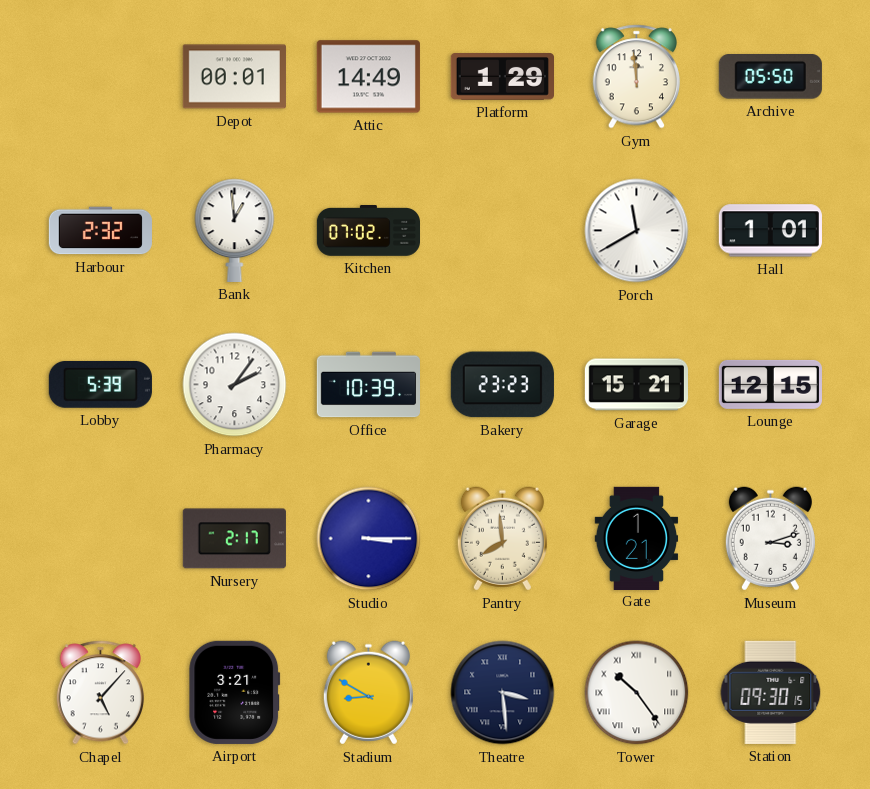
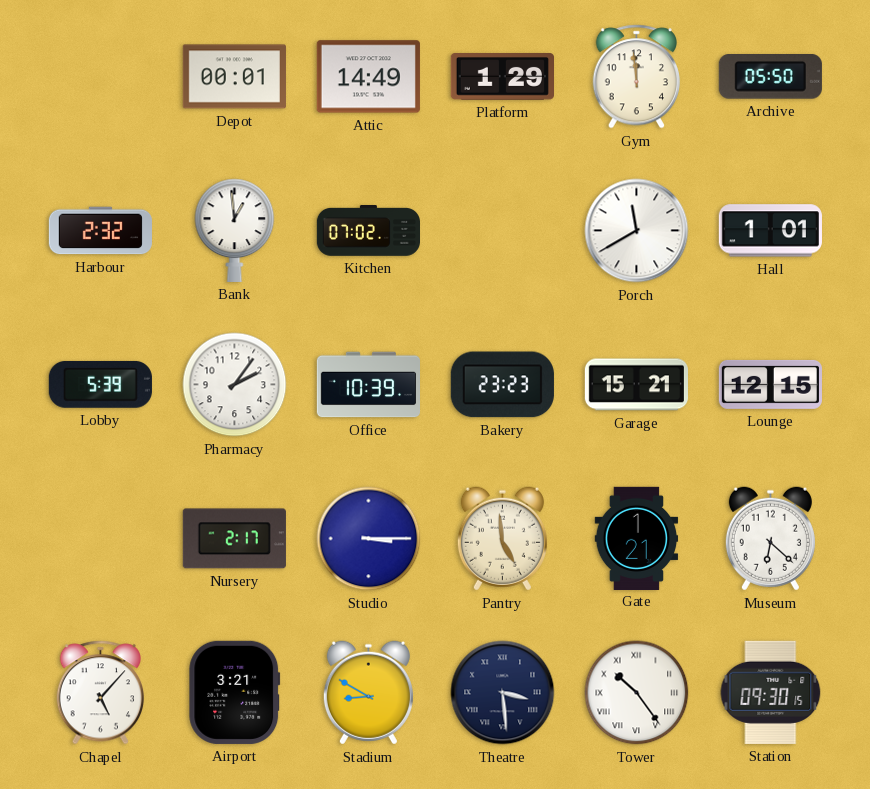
Pantry: 7:59 -> 4:59 (502, 539)
Museum: 3:12 -> 6:22 (770, 539)
